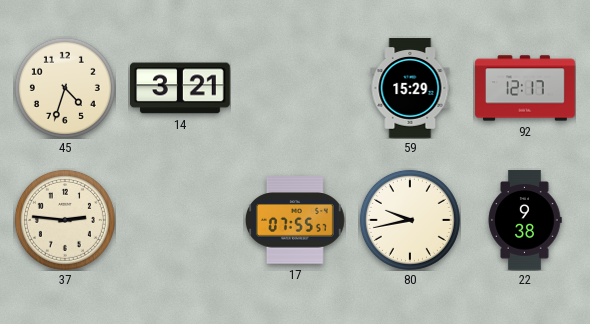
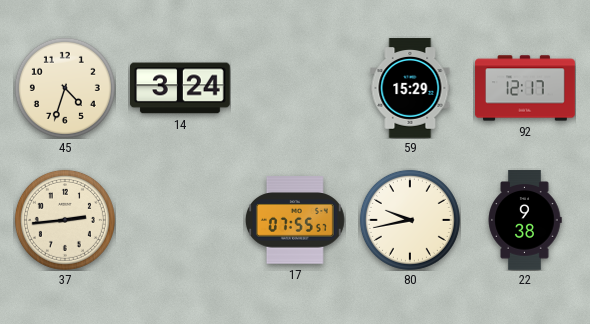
14: 3:21 -> 3:24 (181, 88)
37: 2:46 -> 2:44 (65, 220)
